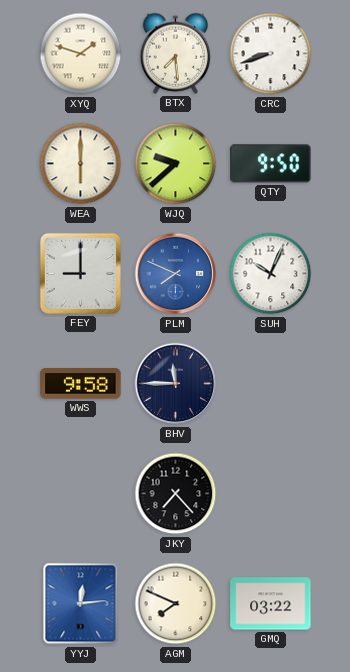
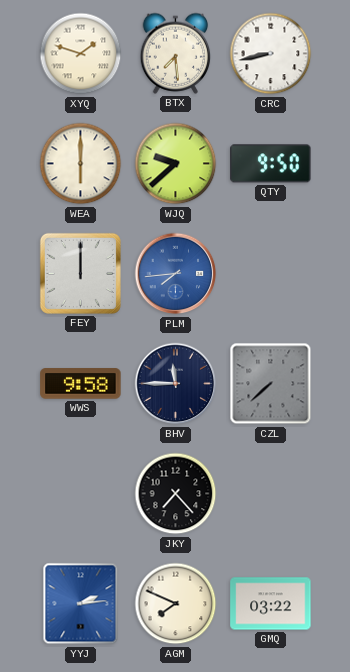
CRC: 8:42 -> 8:43 (271, 54)
FEY: 9:00 -> 12:00 (80, 273)
PLM: 7:49 -> 7:44 (176, 274)
SUH: 10:04 -> none (271, 274)
CZL: none -> 7:38 (271, 384)
YYJ: 12:14 -> 2:14 (81, 604)
